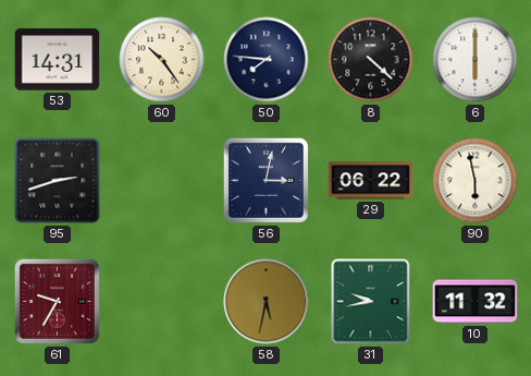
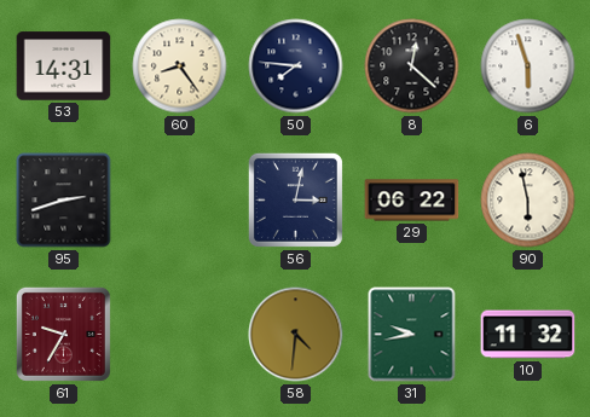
60: 10:24 -> 8:24 (180, 66)
8: 4:22 -> 12:22 (412, 66)
6: 6:00 -> 5:57 (528, 66)
58: 5:32 -> 4:31 (296, 335)
